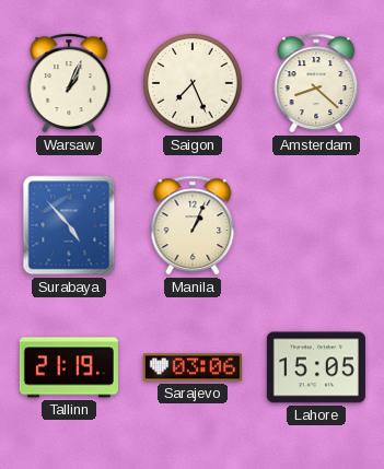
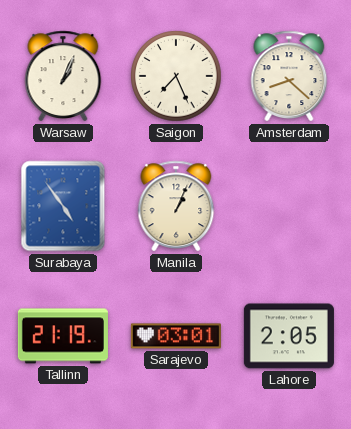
Surabaya: 4:53 -> 4:54 (63, 206)
Sarajevo: 03:06 -> 03:01 (176, 336)
Lahore: 15:05 -> 2:05 (289, 336)
